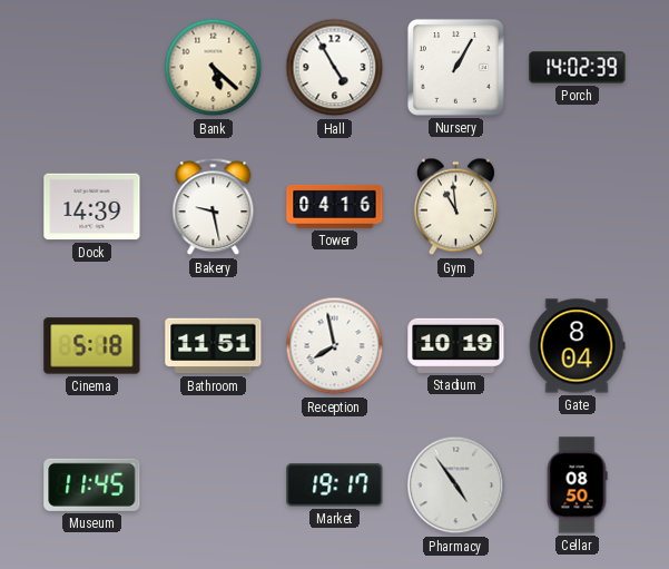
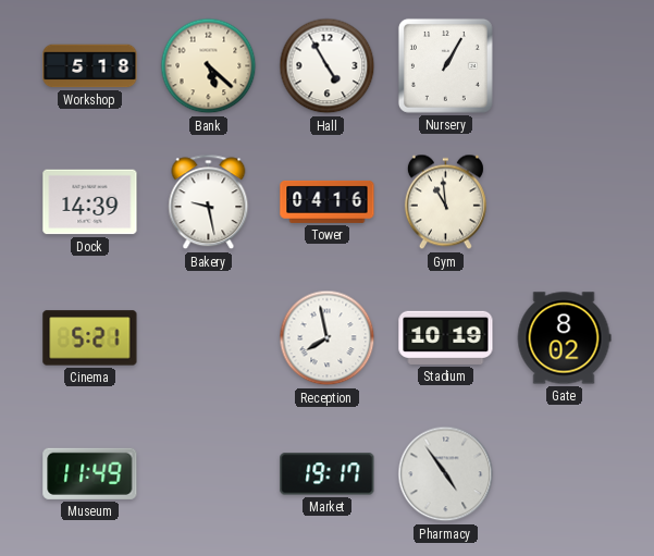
Workshop: none -> 5:18 (90, 66)
Porch: 14:02 -> none (578, 68)
Cinema: 5:18 -> 5:21 (90, 338)
Bathroom: 11:51 -> none (214, 346)
Gate: 8:04 -> 8:02 (564, 338)
Museum: 11:45 -> 11:49 (90, 473)
Cellar: 08:50 -> none (577, 485)
